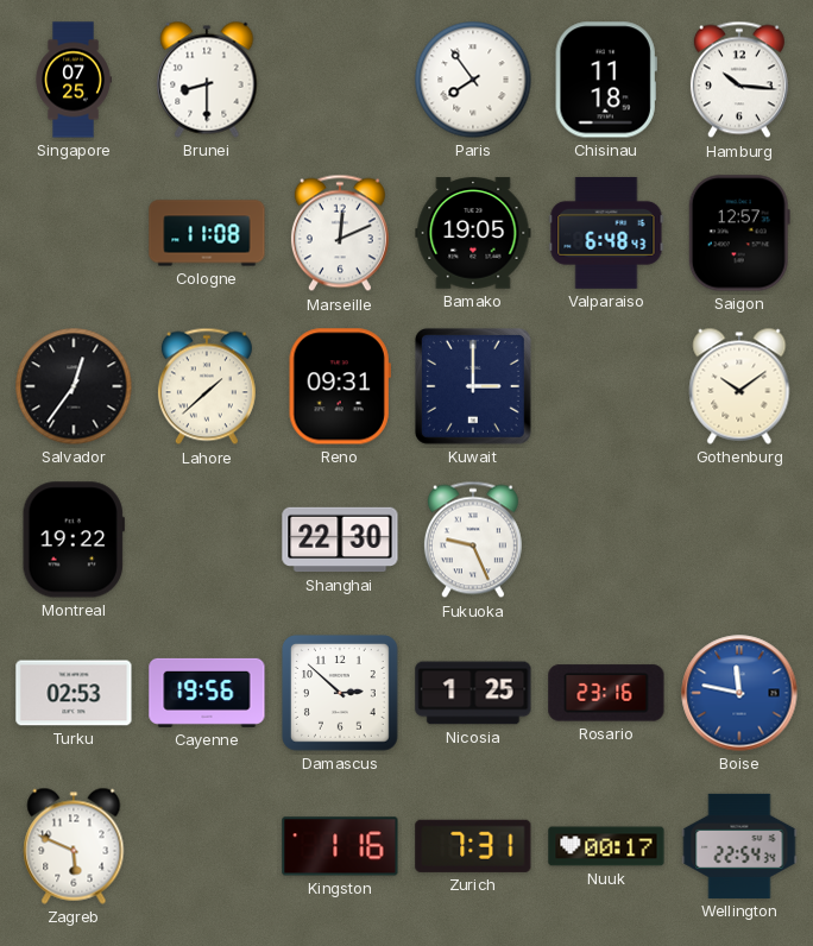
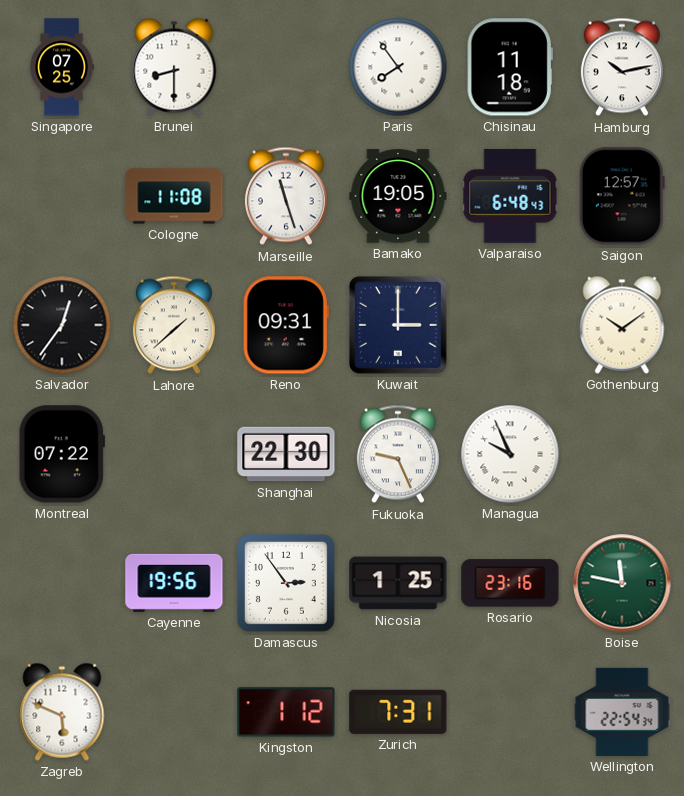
Hamburg: 10:16 -> 10:13 (622, 67)
Marseille: 12:11 -> 11:27 (286, 196)
Montreal: 19:22 -> 07:22 (62, 454)
Managua: none -> 9:56 (510, 454)
Turku: 02:53 -> none (74, 693)
Damascus: 2:52 -> 2:54 (287, 584)
Boise dial: blue -> green (622, 583)
Kingston: 1:16 -> 1:12 (286, 712)
Nuuk: 00:17 -> none (606, 846)
